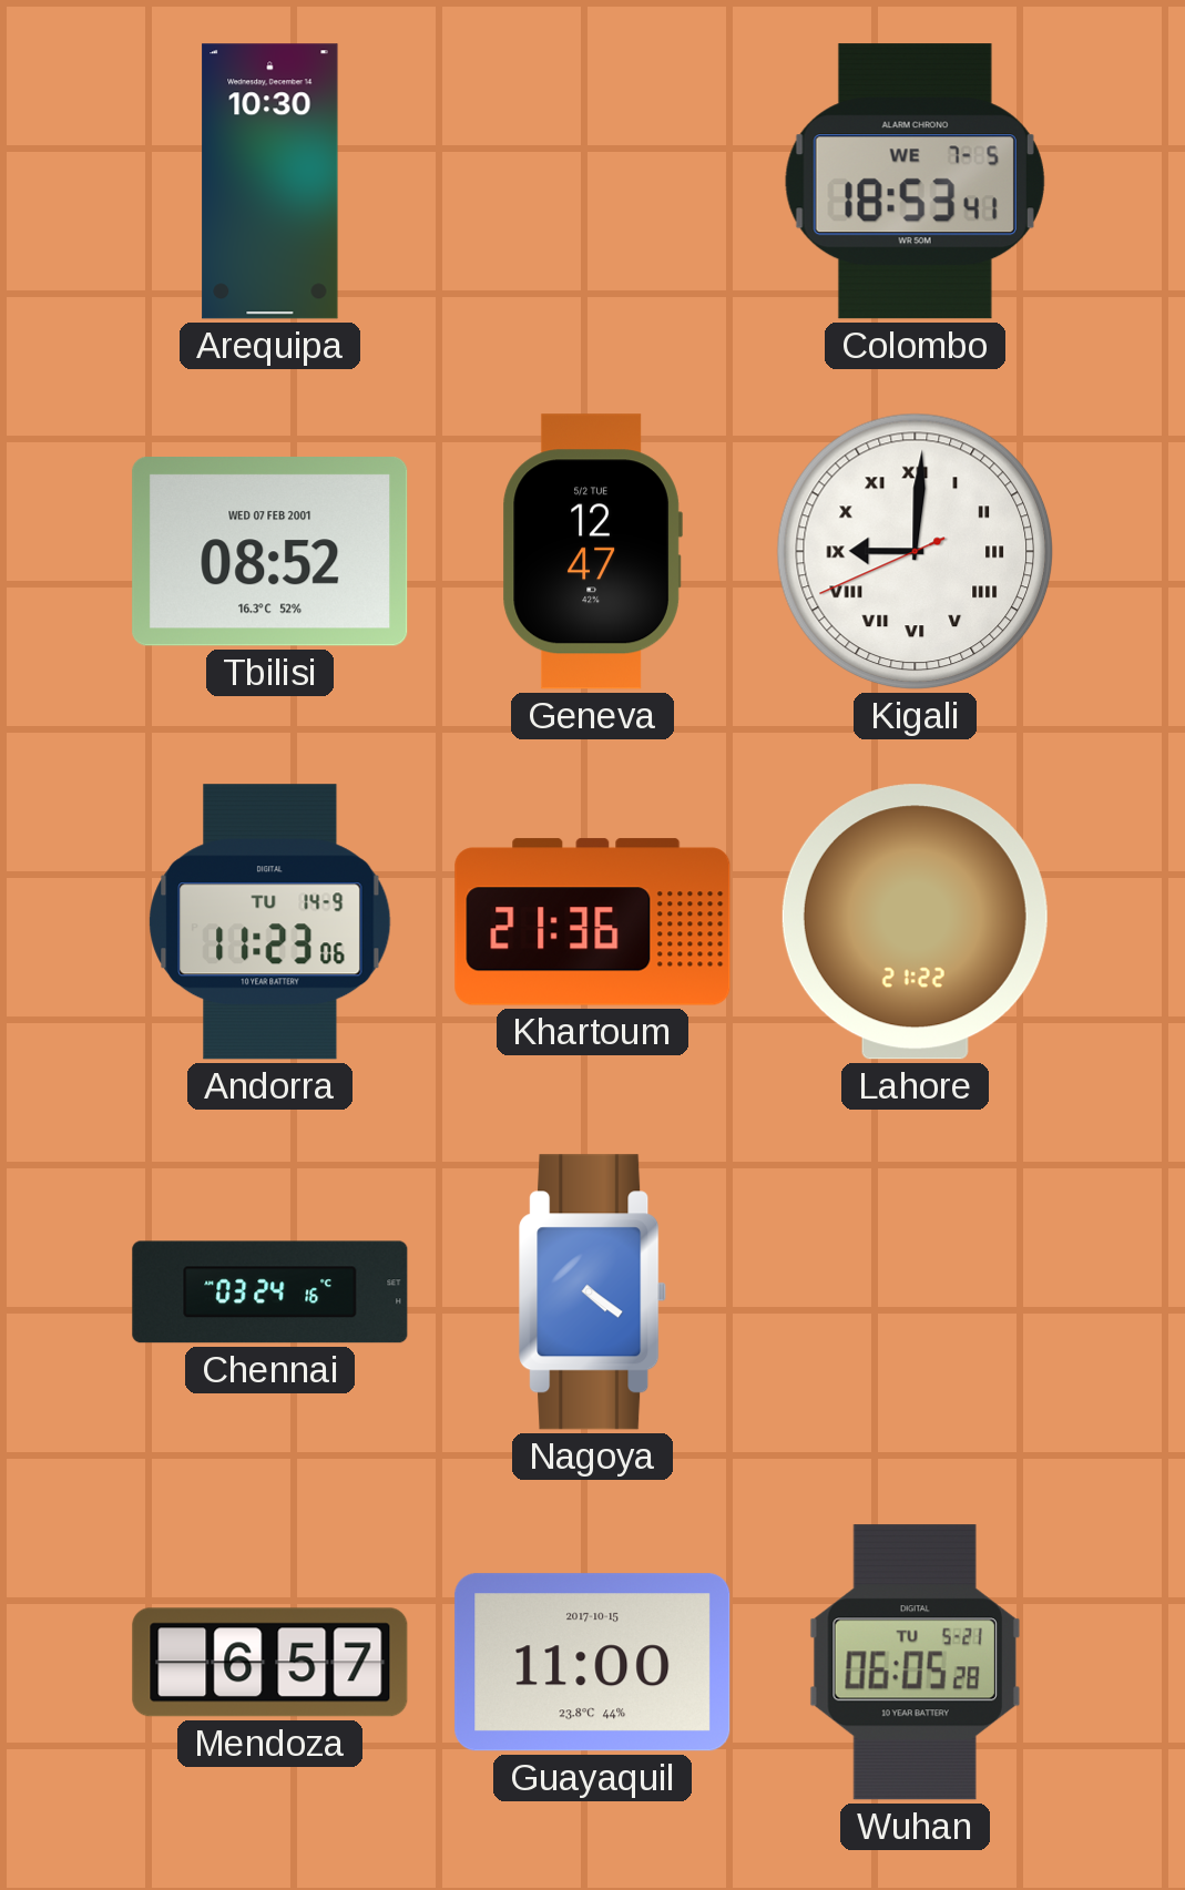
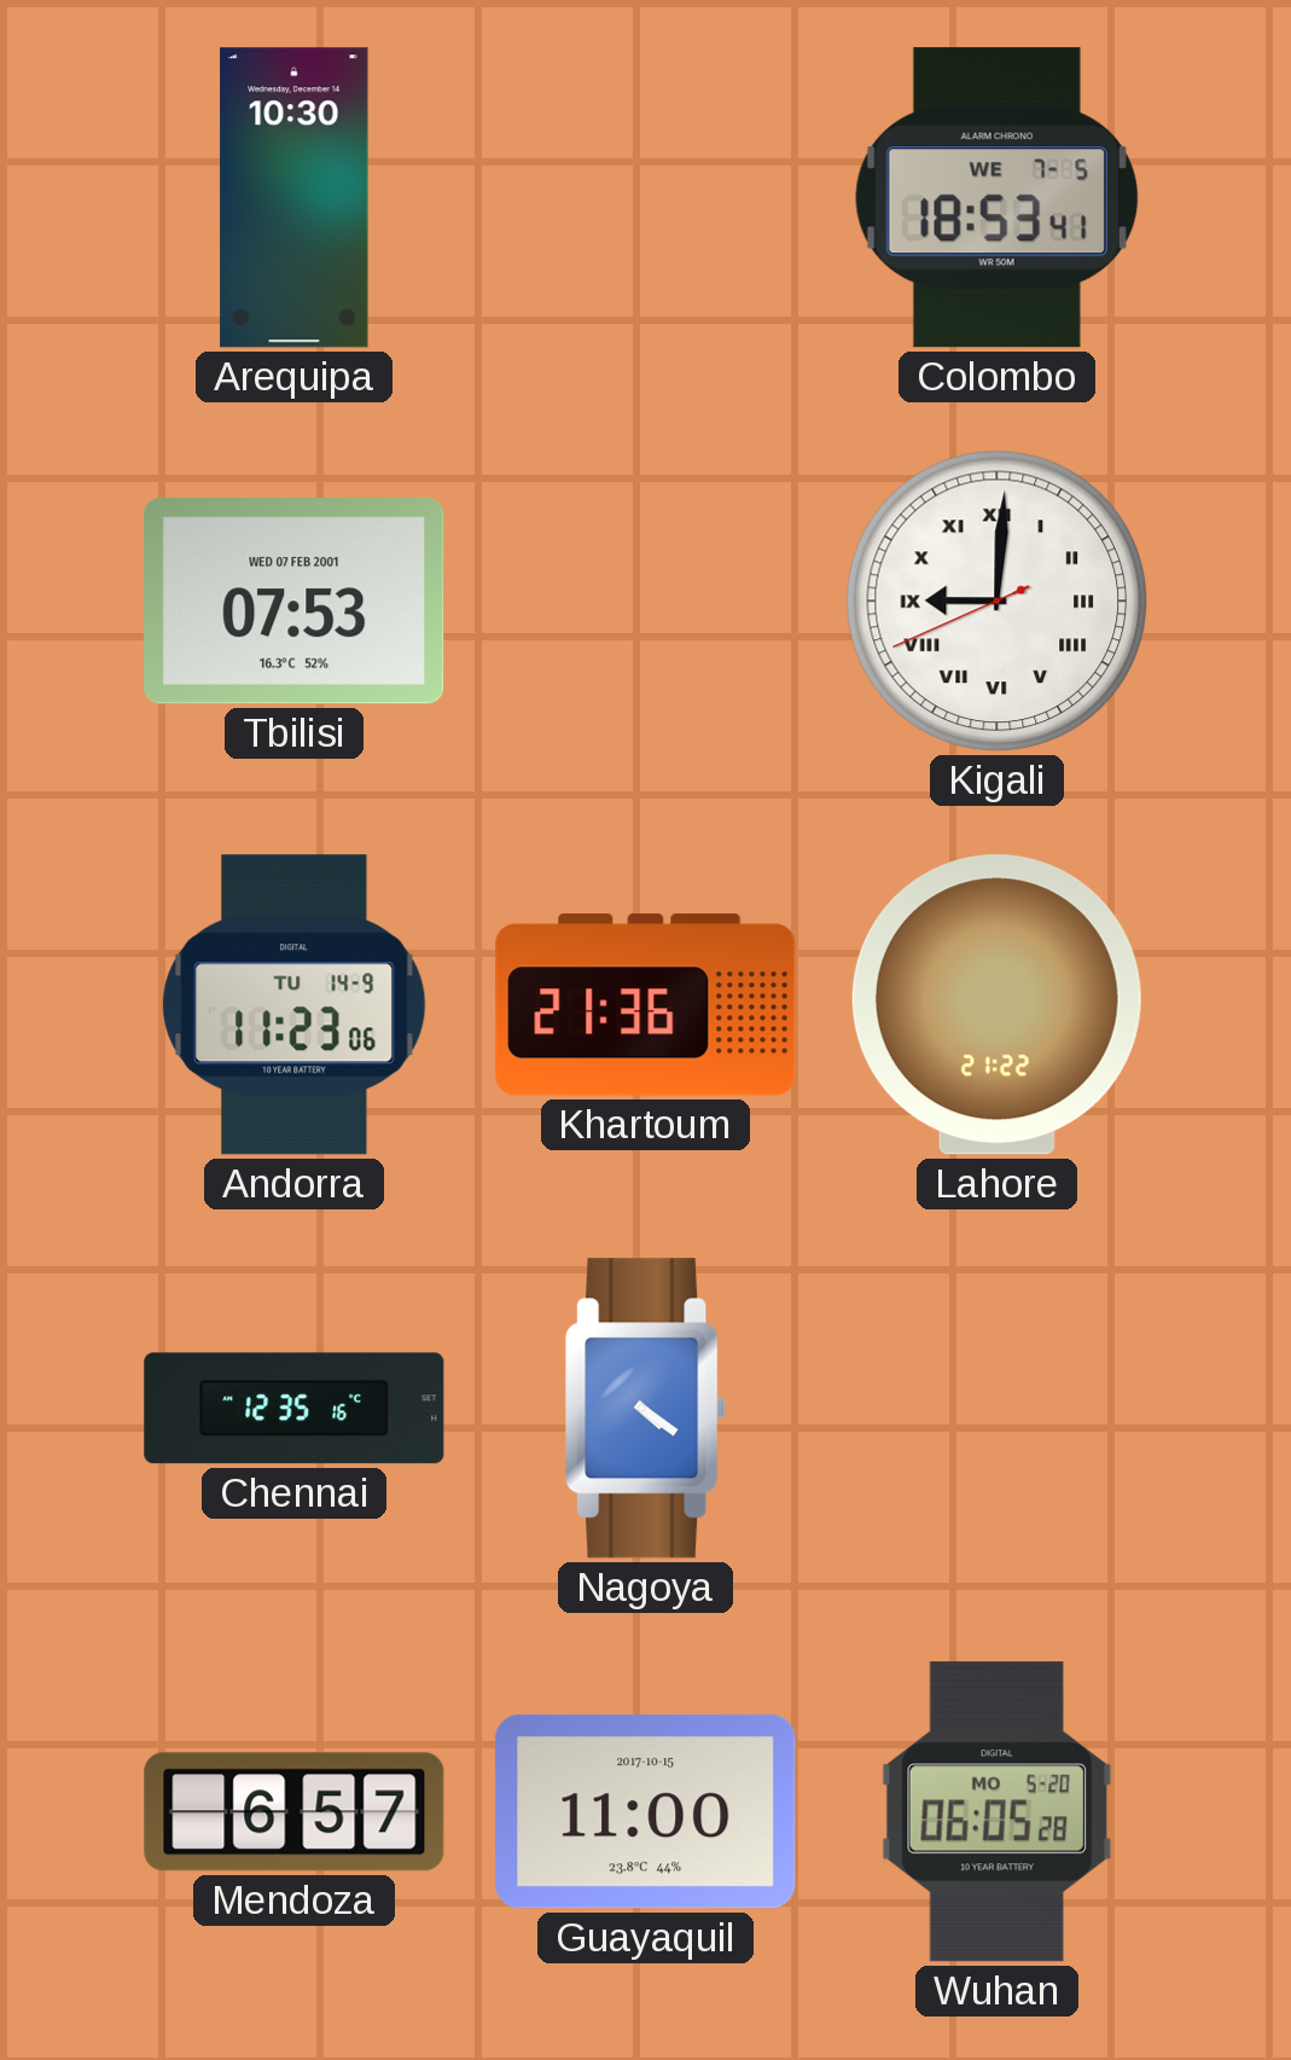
Tbilisi: 08:52 -> 07:53 (295, 600)
Geneva: 12:47 -> none (592, 552)
Chennai: 03:24 -> 12:35 (295, 1409)
Wuhan date: TU 5-21 -> MO 5-20 (996, 1812)
